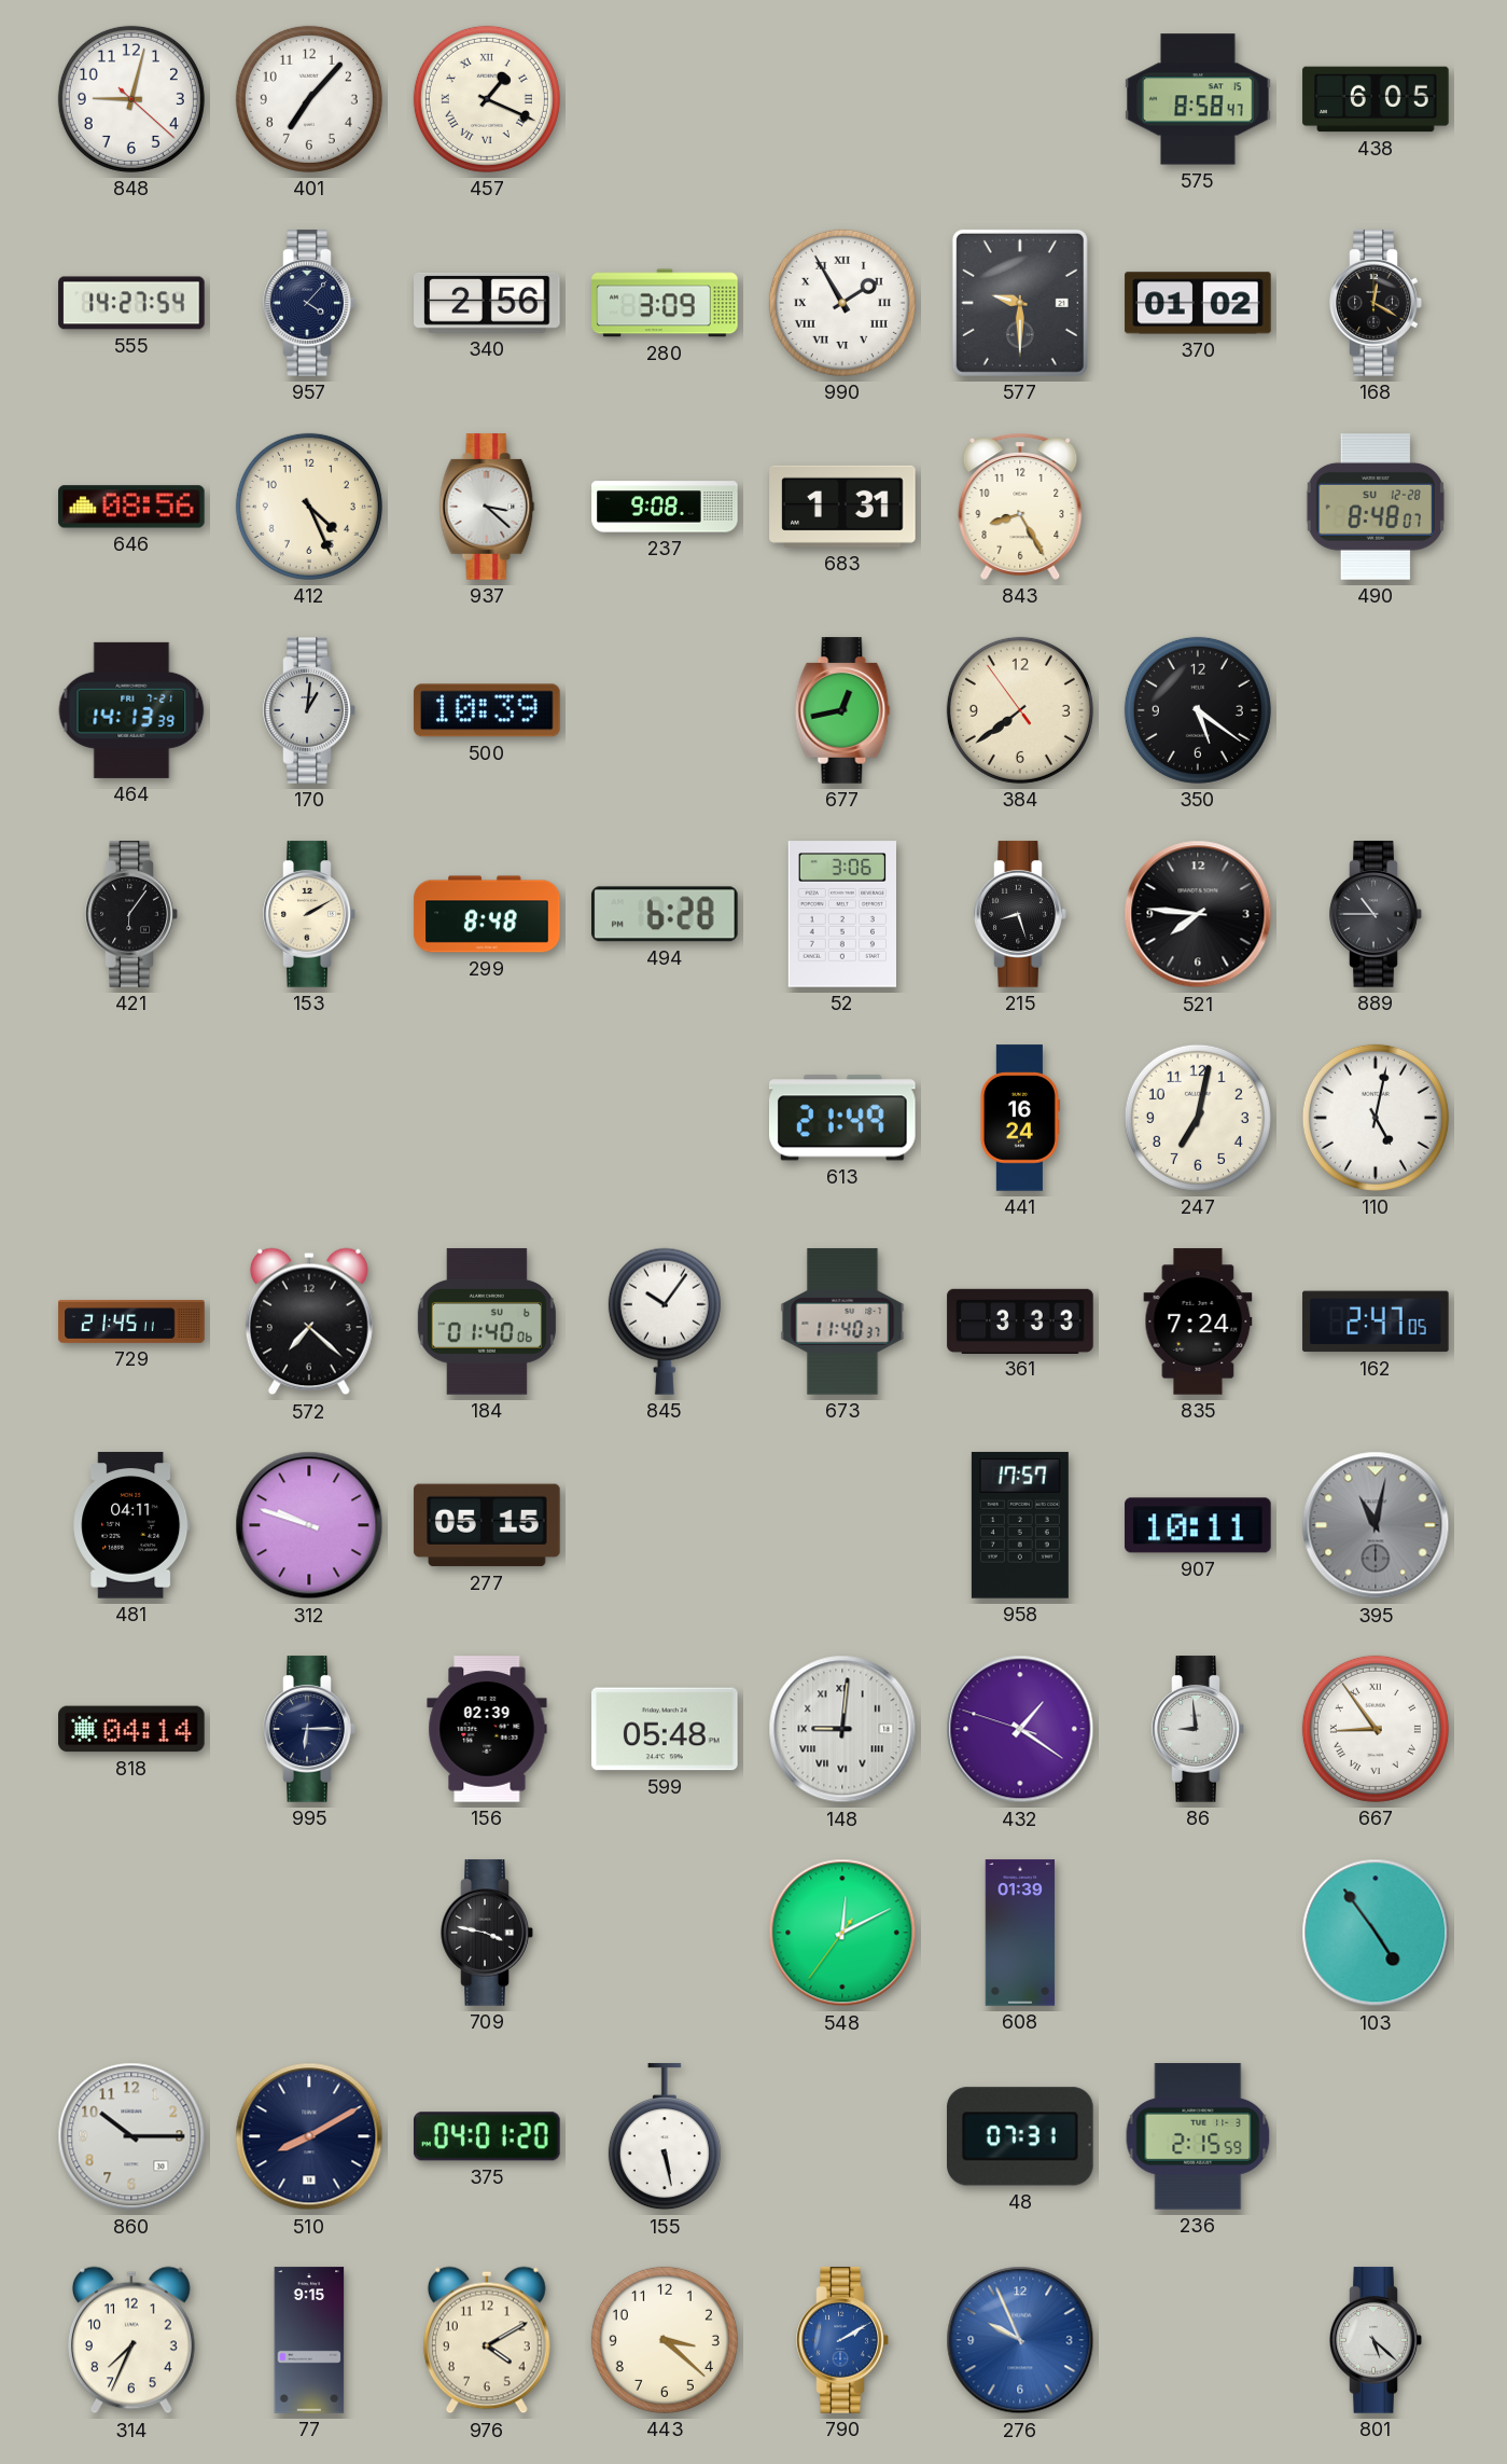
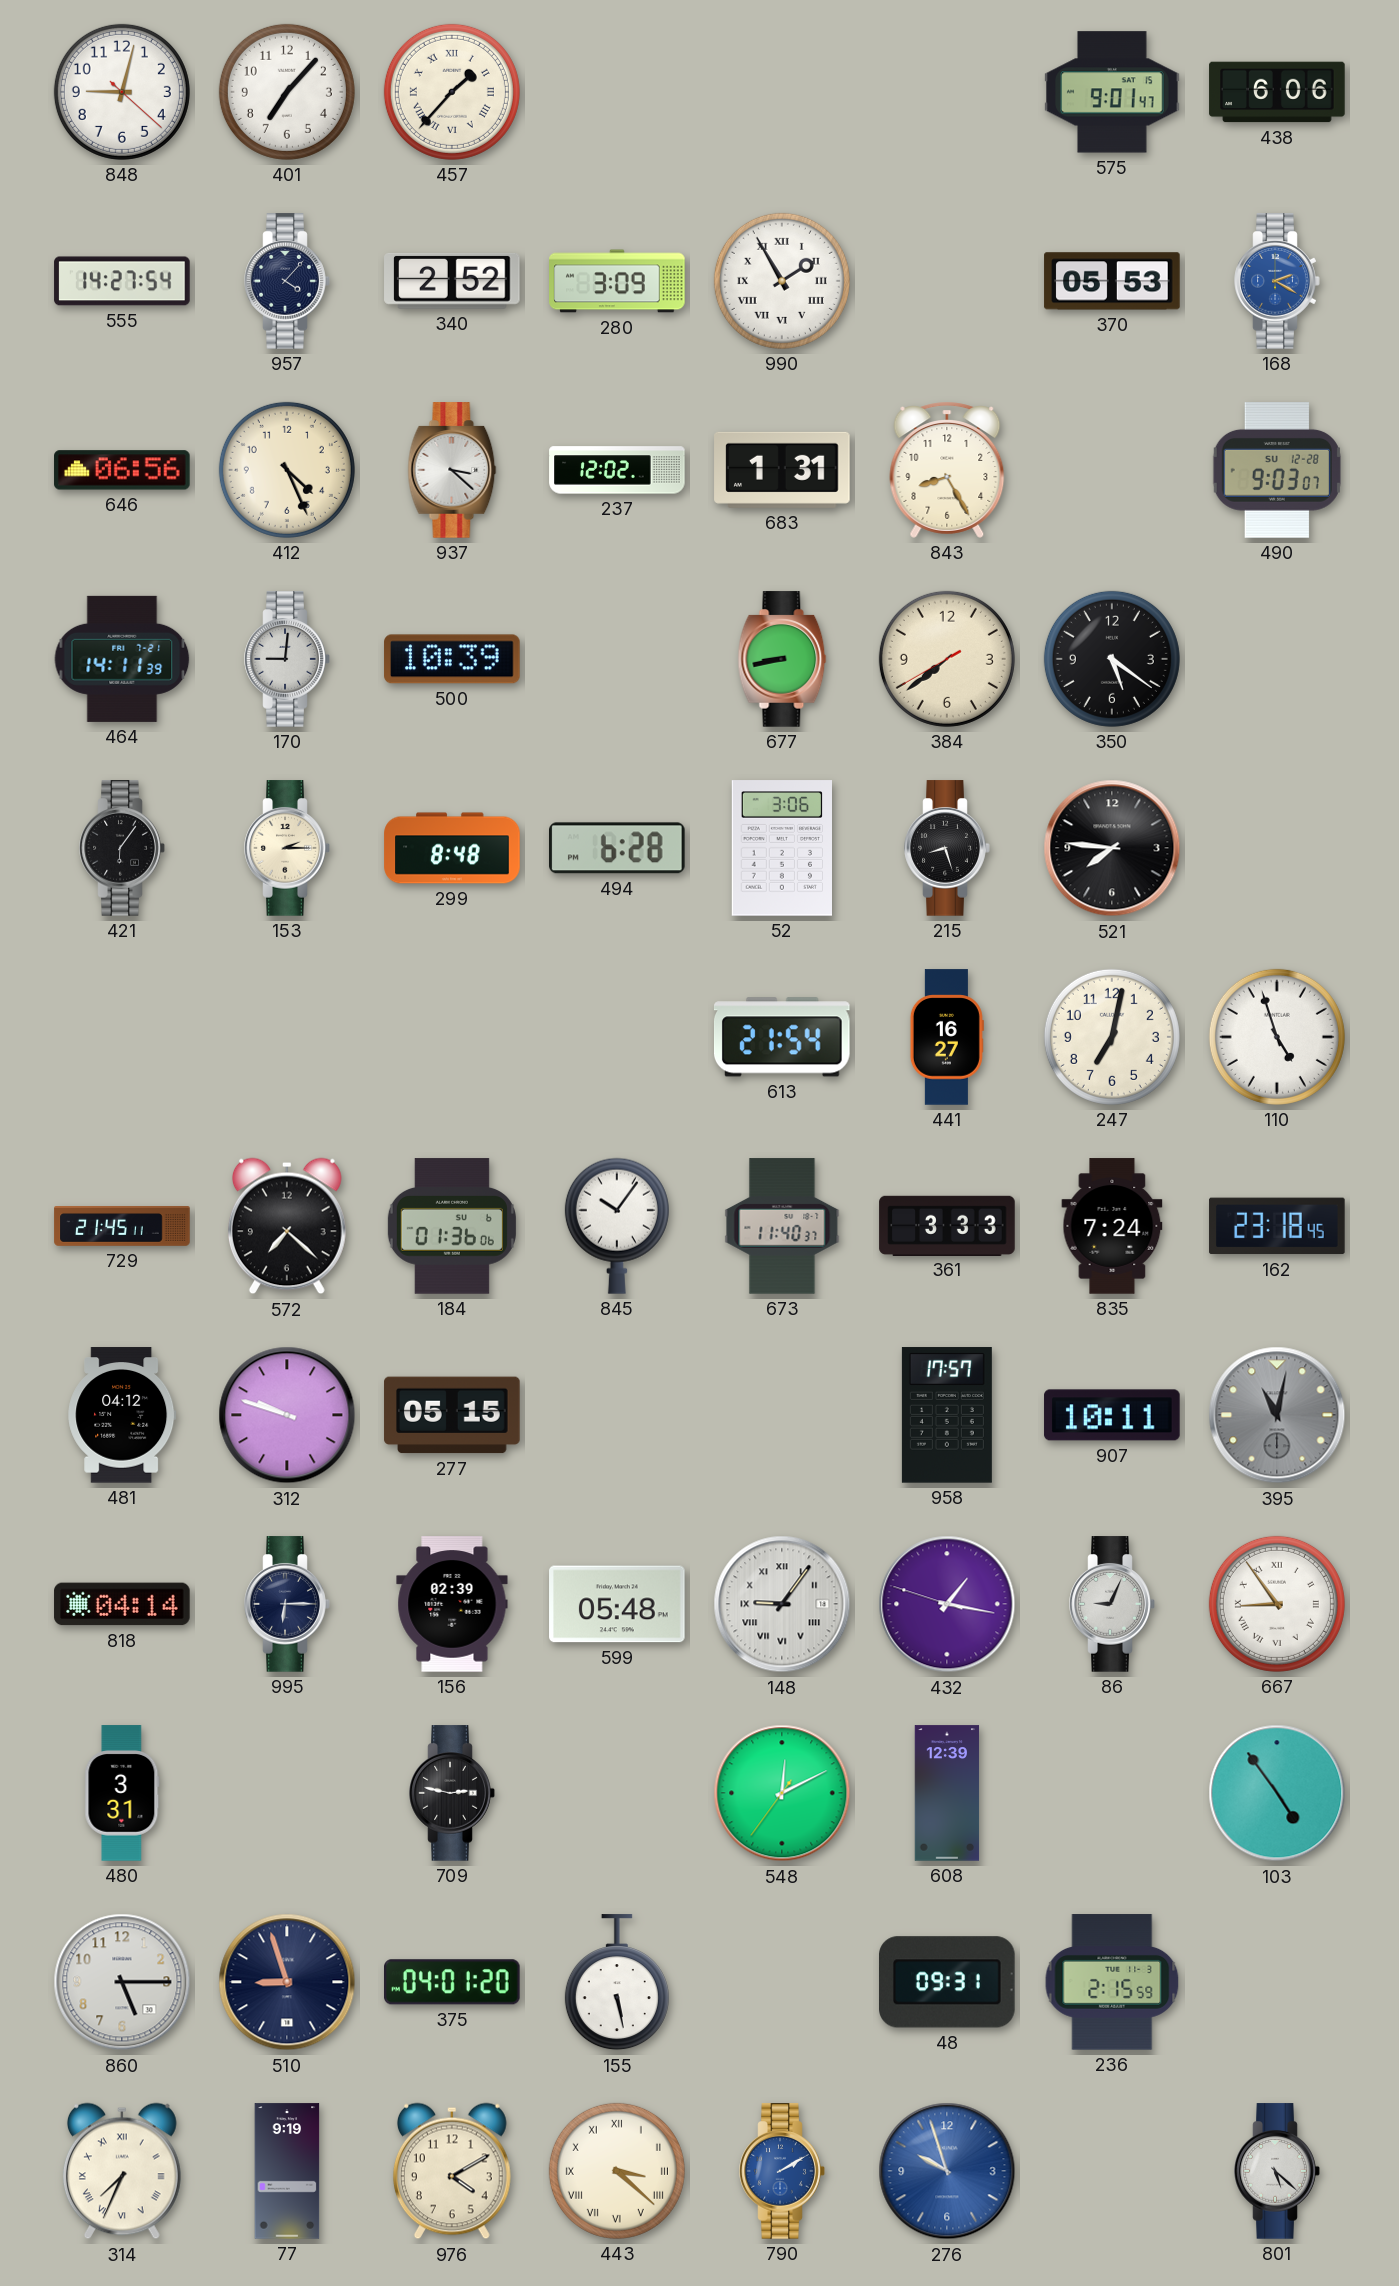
457: 1:19 -> 1:37 (452, 92)
575: 8:58 -> 9:01 (1112, 92)
438: 6:05 -> 6:06 (1277, 92)
340: 2:56 -> 2:52 (452, 281)
577: 9:30 -> none (1020, 303)
370: 01:02 -> 05:53 (1112, 281)
168: 12:20 -> 2:20 (1277, 281)
168 dial: black -> blue (1277, 281)
646: 08:56 -> 06:56 (122, 470)
237: 9:08 -> 12:02 (617, 470)
490: 8:48 -> 9:03 (1277, 470)
464: 14:13 -> 14:11 (122, 659)
170: 1:01 -> 9:01 (287, 659)
677: 12:43 -> 8:43 (782, 659)
384: 7:38:54 -> 7:38:40 (947, 659)
153: 2:10 -> 2:15 (287, 848)
889: 10:45 -> none (1376, 914)
613: 21:49 -> 21:54 (783, 1037)
441: 16:24 -> 16:27 (947, 1037)
110: 5:02 -> 4:57 (1277, 1037)
184: 01:40 -> 01:36 (452, 1226)
162: 2:47 -> 23:18 (1277, 1226)
481: 04:11 -> 04:12 (122, 1415)
148: 9:01 -> 9:06 (782, 1604)
432: 1:20 -> 1:16 (947, 1604)
86: 8:59 -> 9:04 (1112, 1604)
480: none -> 3:31 (122, 1793)
709: 3:47 -> 2:47 (452, 1793)
608: 01:39 -> 12:39 (947, 1793)
860: 10:15 -> 5:15 (122, 1982)
510: 8:10 -> 8:57 (287, 1982)
48: 07:31 -> 09:31 (948, 1982)
314 numerals: Arabic -> Roman (122, 2171)
77: 9:15 -> 9:19 (287, 2171)
443 numerals: Arabic -> Roman (617, 2171)
276: 9:56 -> 9:57 (947, 2171)
